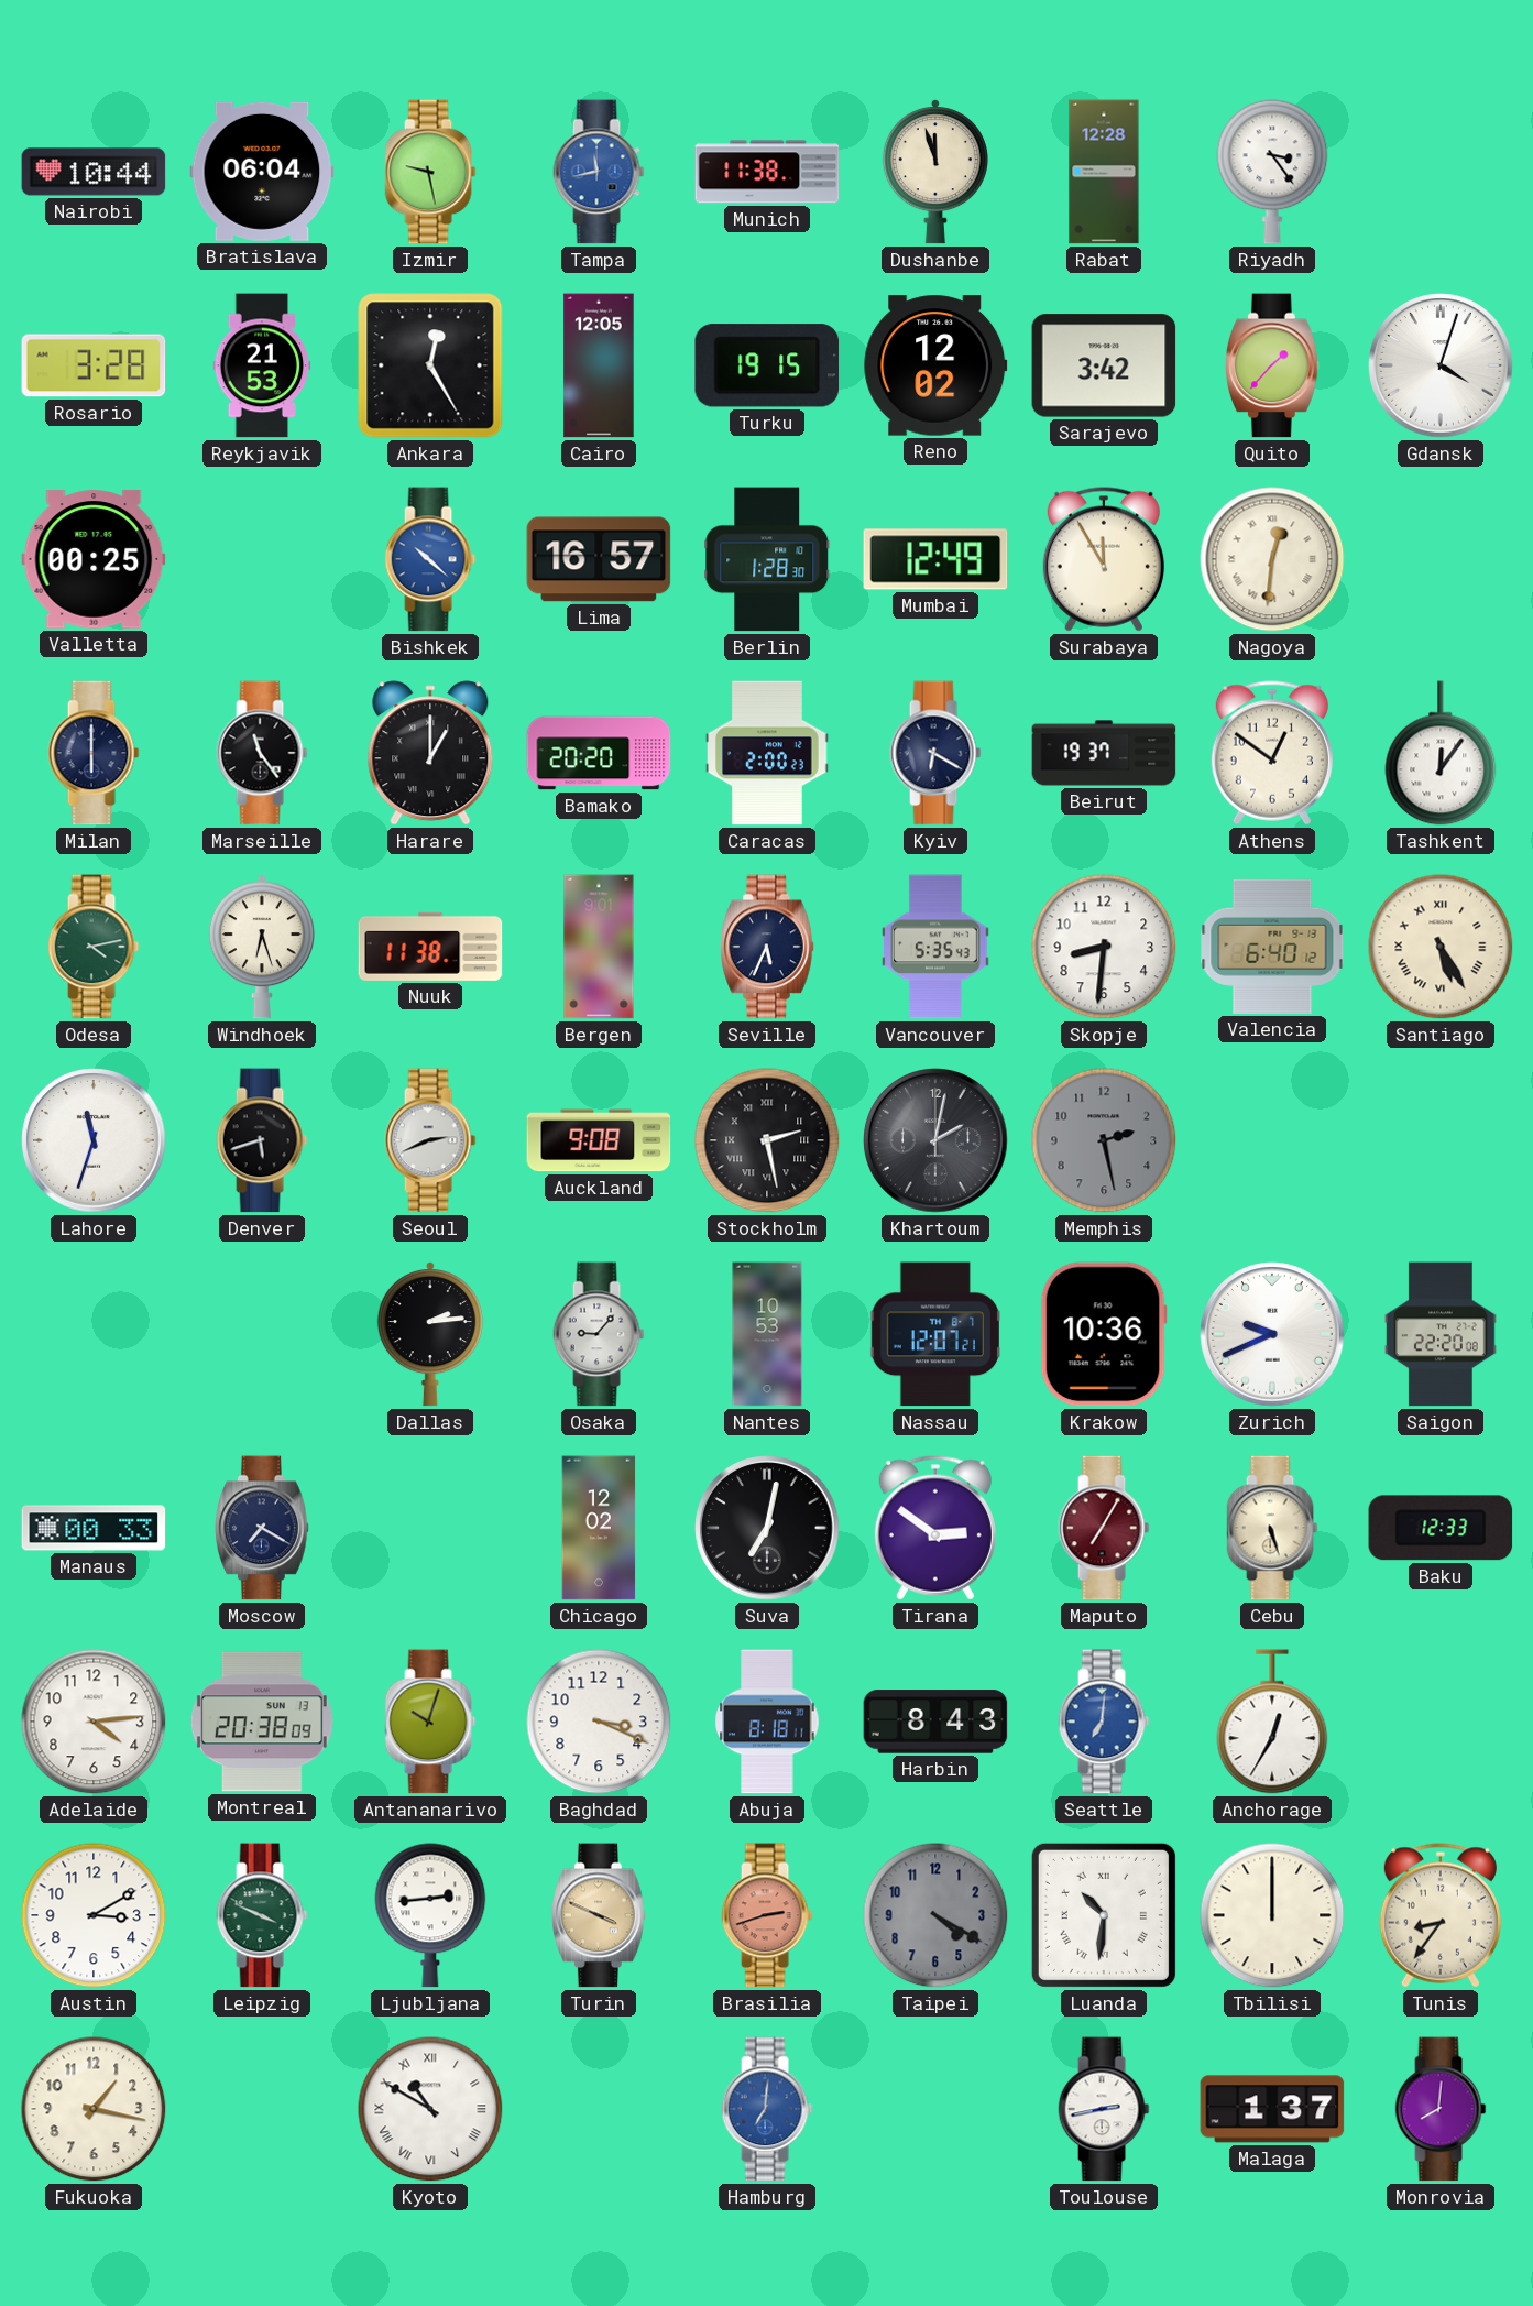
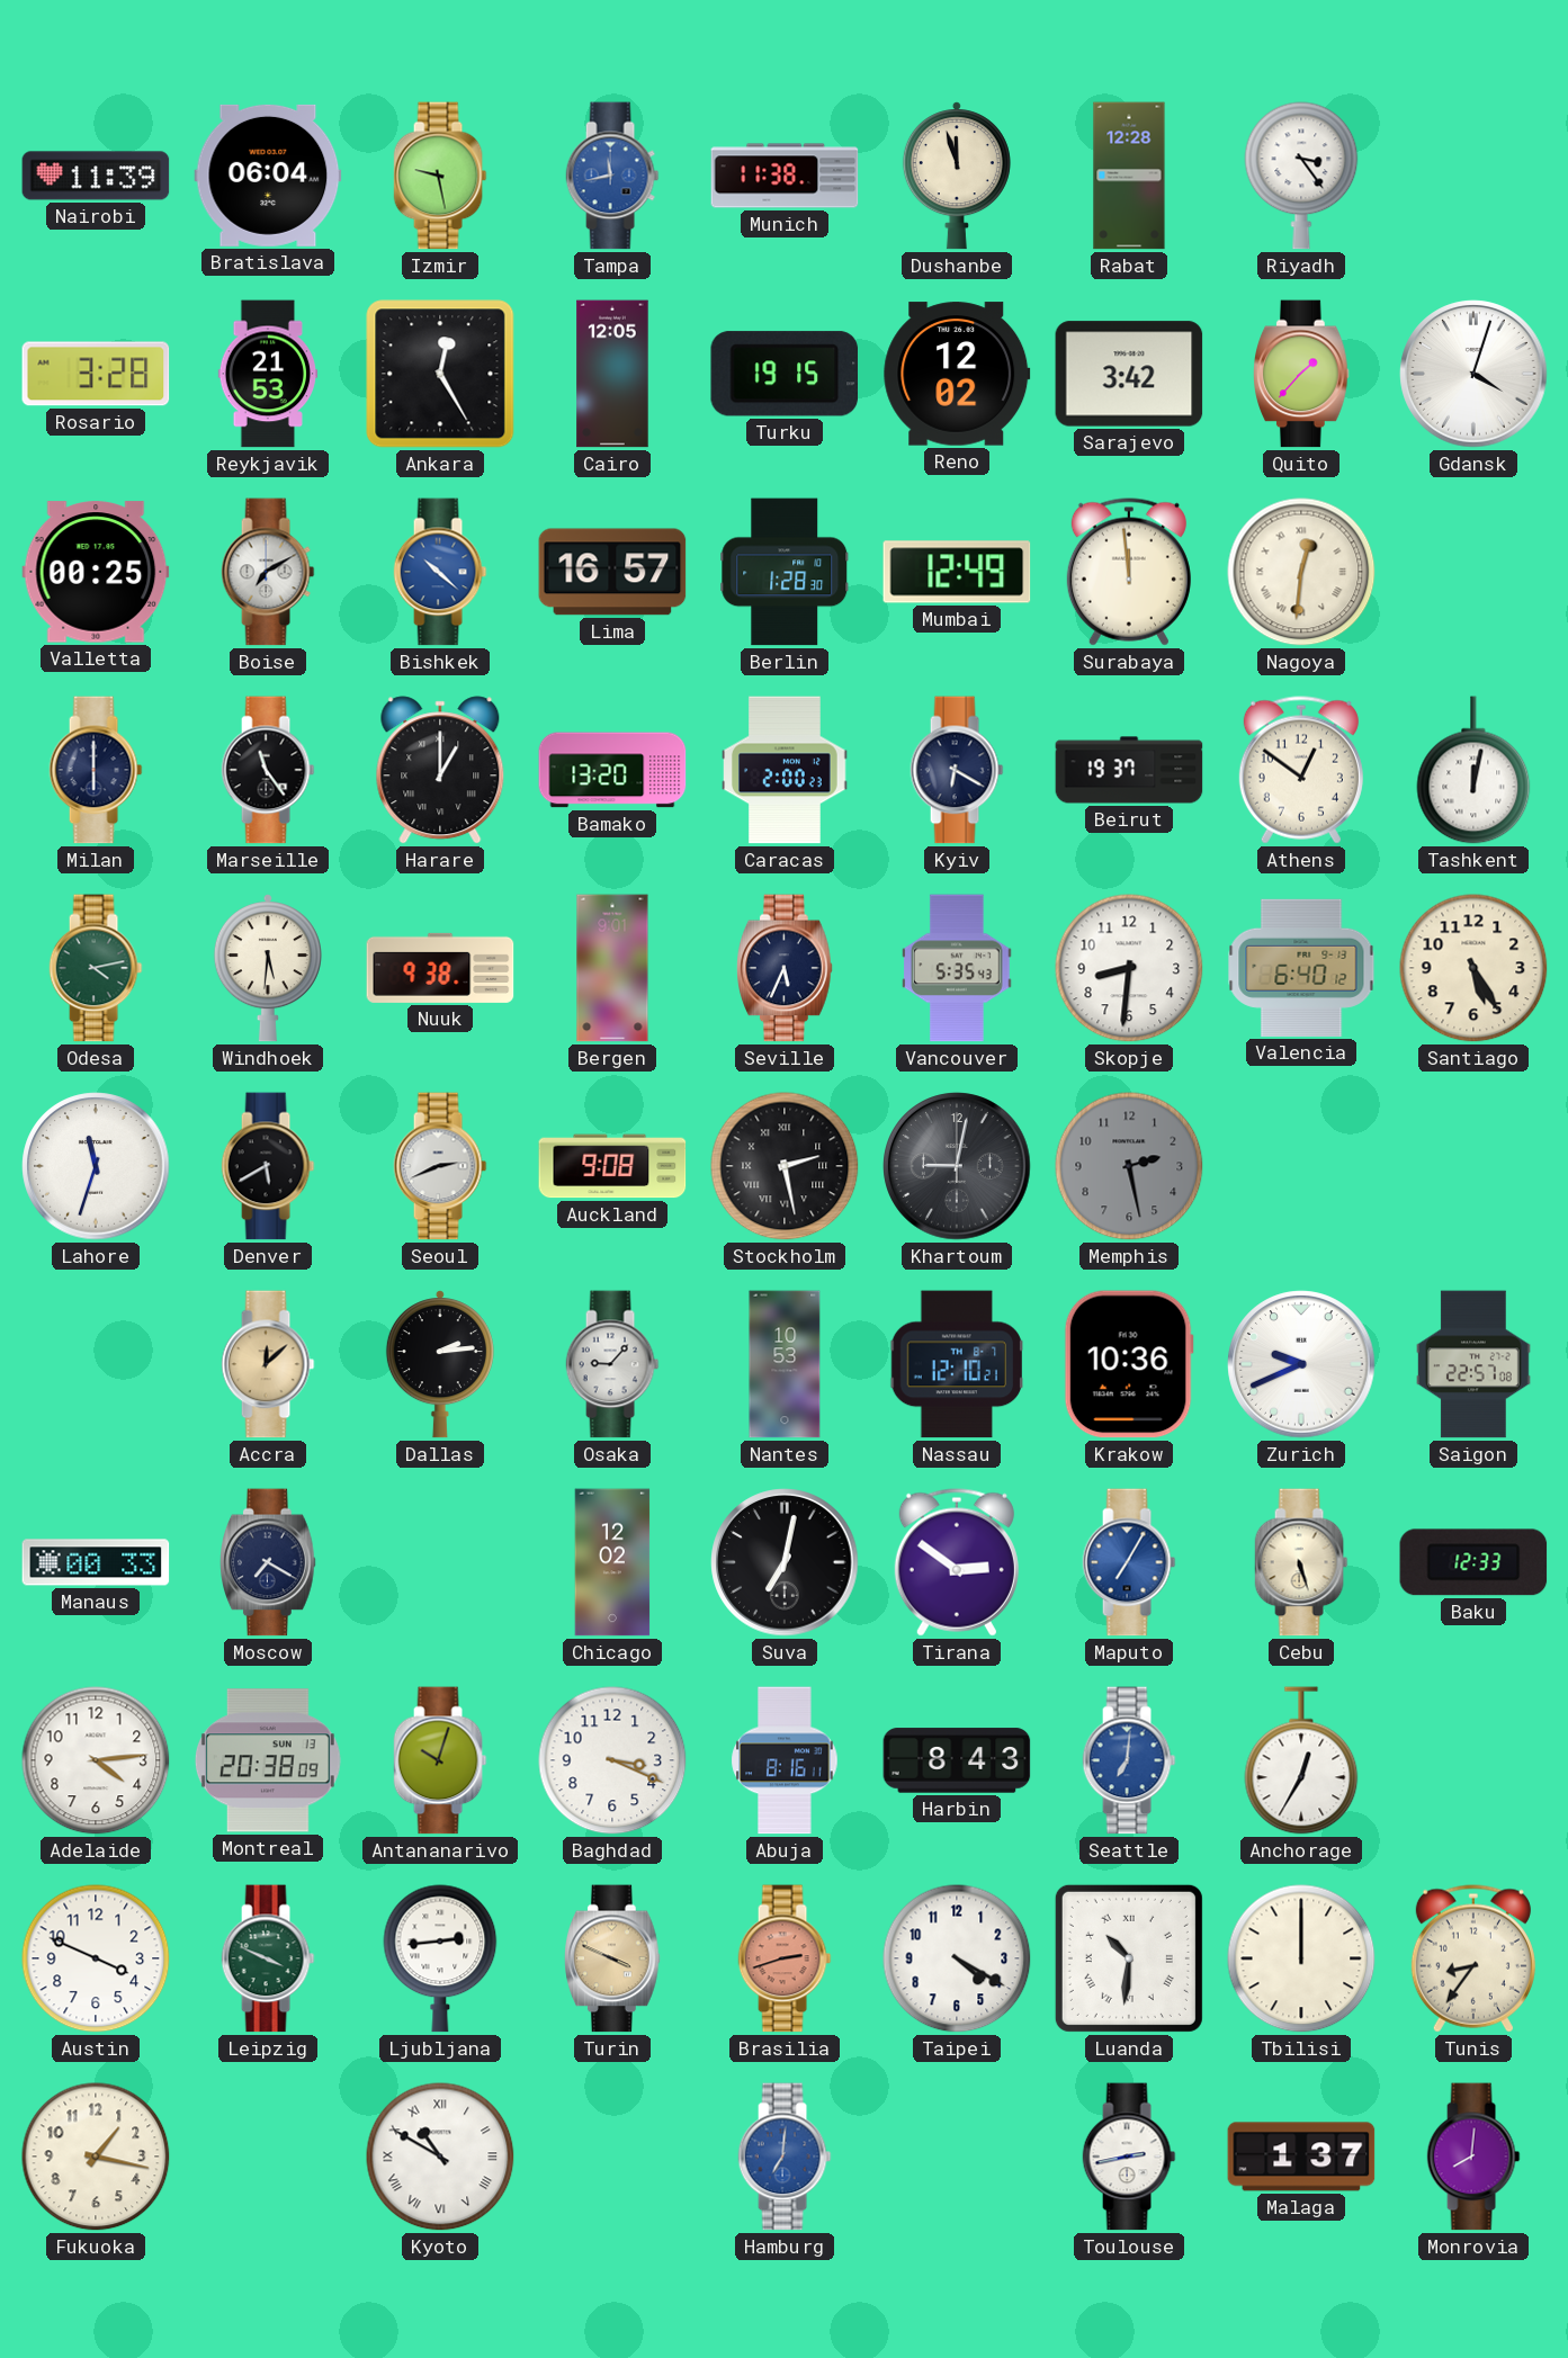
Nairobi: 10:44 -> 11:39 (96, 176)
Boise: none -> 7:10 (268, 572)
Surabaya: 11:55 -> 11:59 (1129, 572)
Bamako: 20:20 -> 13:20 (612, 770)
Tashkent: 12:06 -> 12:02 (1473, 770)
Windhoek: 6:27 -> 5:31 (268, 968)
Nuuk: 11:38 -> 9:38 (440, 968)
Santiago numerals: Roman -> Arabic (1473, 968)
Denver: 5:42 -> 5:40 (268, 1166)
Khartoum: 2:02 -> 9:02 (957, 1166)
Accra: none -> 12:08 (268, 1364)
Nassau: 12:07 -> 12:10 (957, 1364)
Saigon: 22:20 -> 22:57 (1475, 1364)
Maputo dial: burgundy -> blue (1129, 1562)
Abuja: 8:18 -> 8:16 (785, 1760)
Austin: 3:10 -> 3:49 (96, 1958)
Taipei dial: grey -> white (957, 1958)
